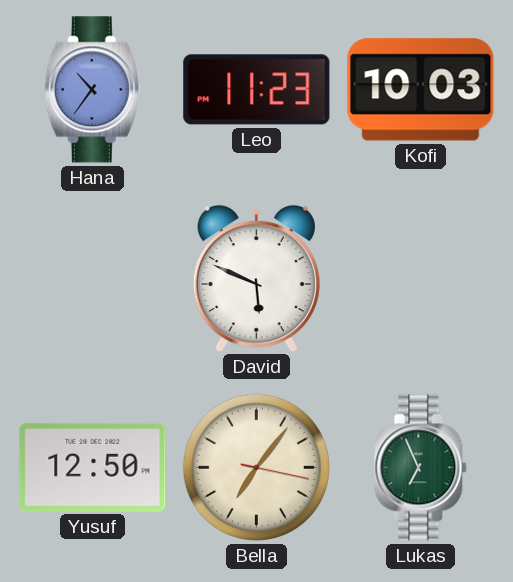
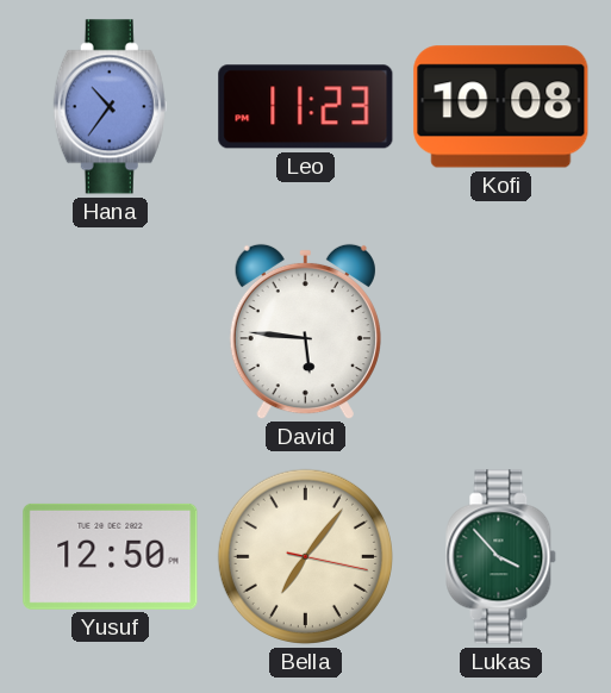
Kofi: 10:03 -> 10:08 (501, 107)
David: 5:49 -> 5:46 (305, 332)
Lukas: 6:56 -> 3:53 (501, 557)
